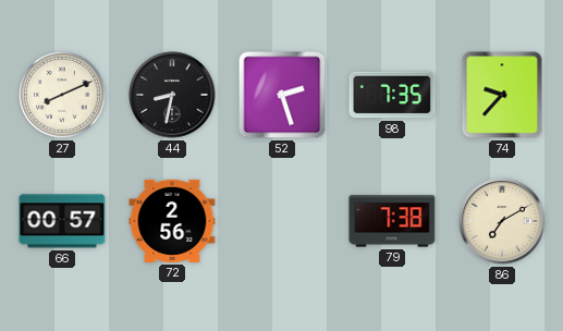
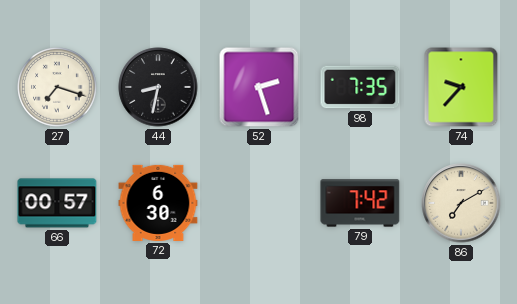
27: 8:11 -> 7:18 (57, 87)
72: 2:56 -> 6:30 (158, 203)
79: 7:38 -> 7:42 (360, 203)
